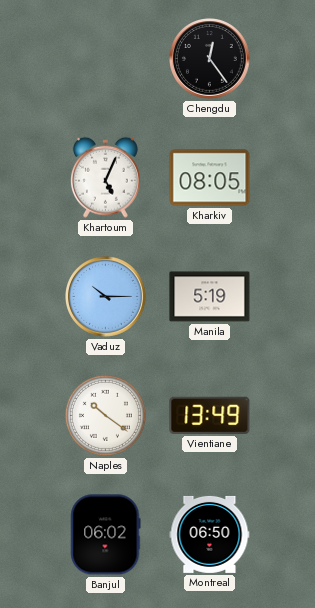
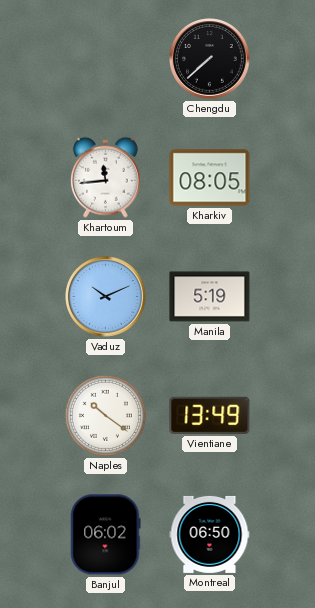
Chengdu: 12:24 -> 7:38 (210, 59)
Khartoum: 5:04 -> 11:44 (105, 177)
Vaduz: 10:15 -> 10:11 (106, 297)
